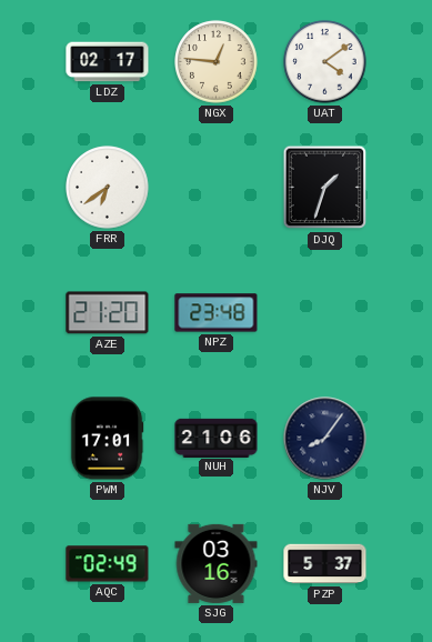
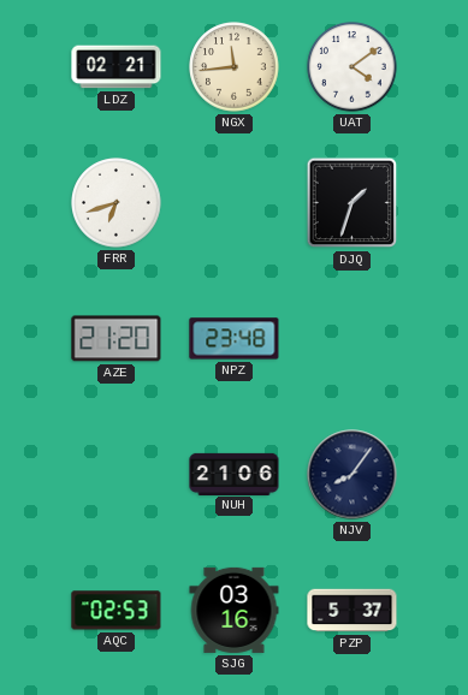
LDZ: 02:17 -> 02:21 (117, 67)
NGX: 12:46 -> 11:44 (235, 67)
FRR: 6:39 -> 6:42 (117, 203)
PWM: 17:01 -> none (107, 439)
AQC: 02:49 -> 02:53 (117, 611)
